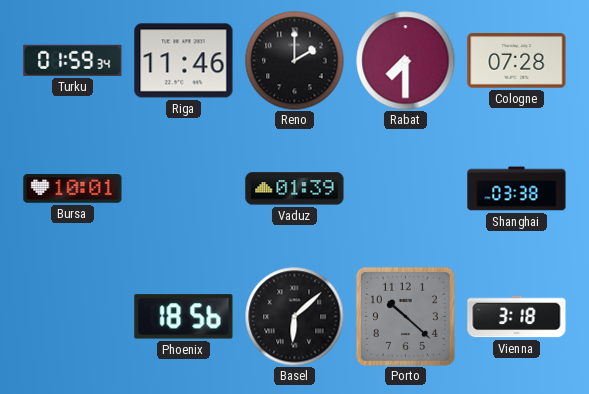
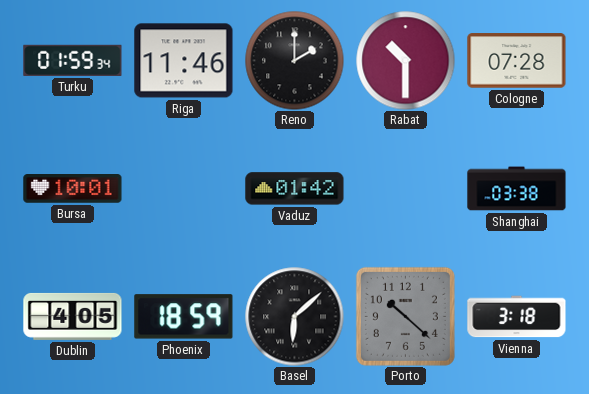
Rabat: 7:30 -> 10:30 (406, 61)
Vaduz: 01:39 -> 01:42 (295, 189)
Dublin: none -> 4:05 (73, 316)
Phoenix: 18:56 -> 18:59 (184, 317)
